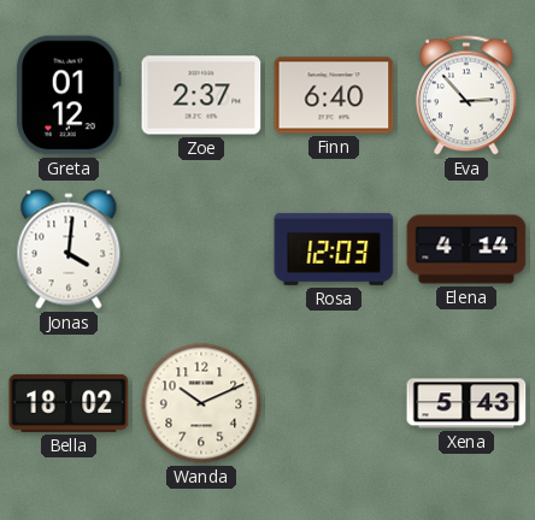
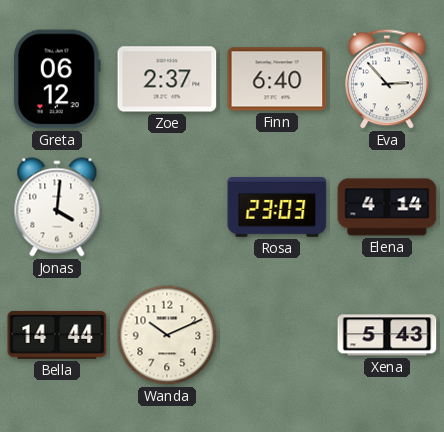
Greta: 01:12 -> 06:12 (57, 79)
Rosa: 12:03 -> 23:03 (277, 207)
Bella: 18:02 -> 14:44 (57, 335)
